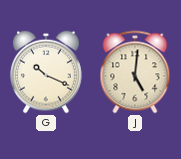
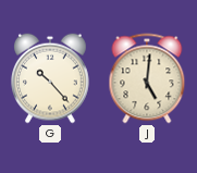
G: 10:19 -> 10:23 (51, 78)
